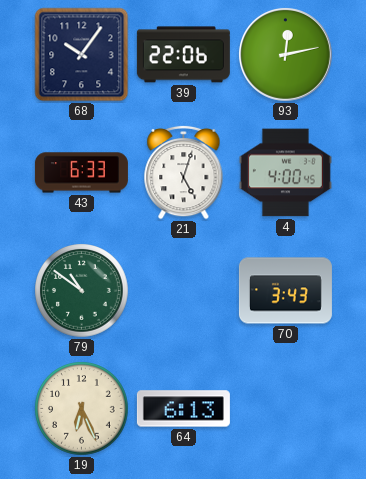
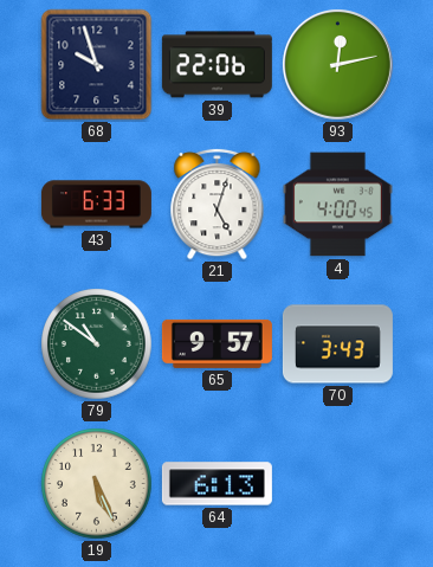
68: 10:06 -> 9:57 (97, 65)
65: none -> 9:57 (217, 343)
19: 6:26 -> 5:26 (97, 484)
